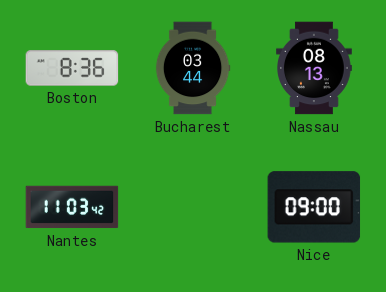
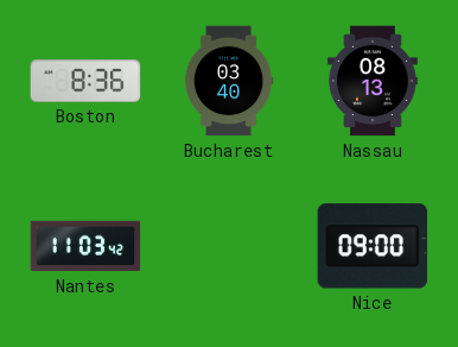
Bucharest: 03:44 -> 03:40 (229, 81)
